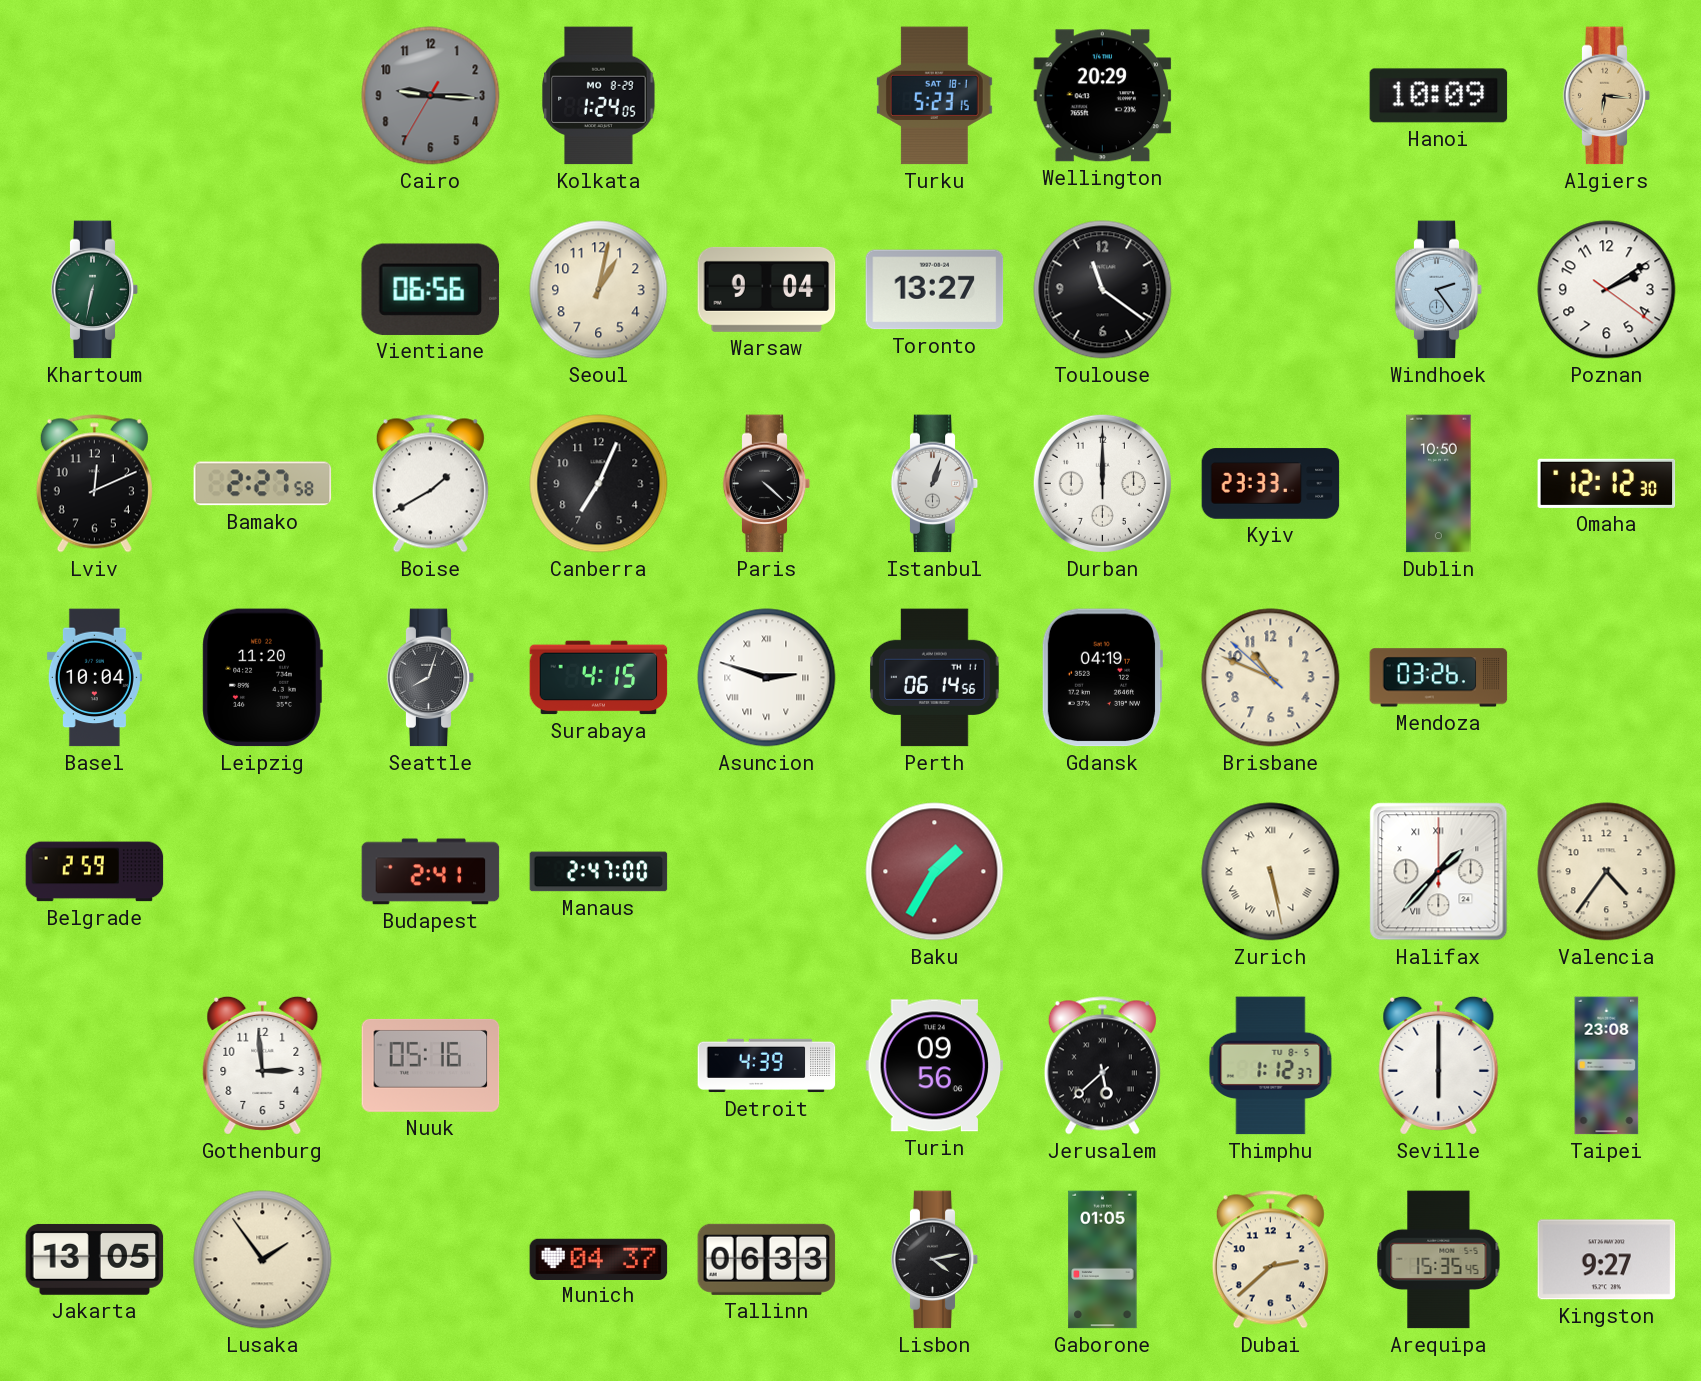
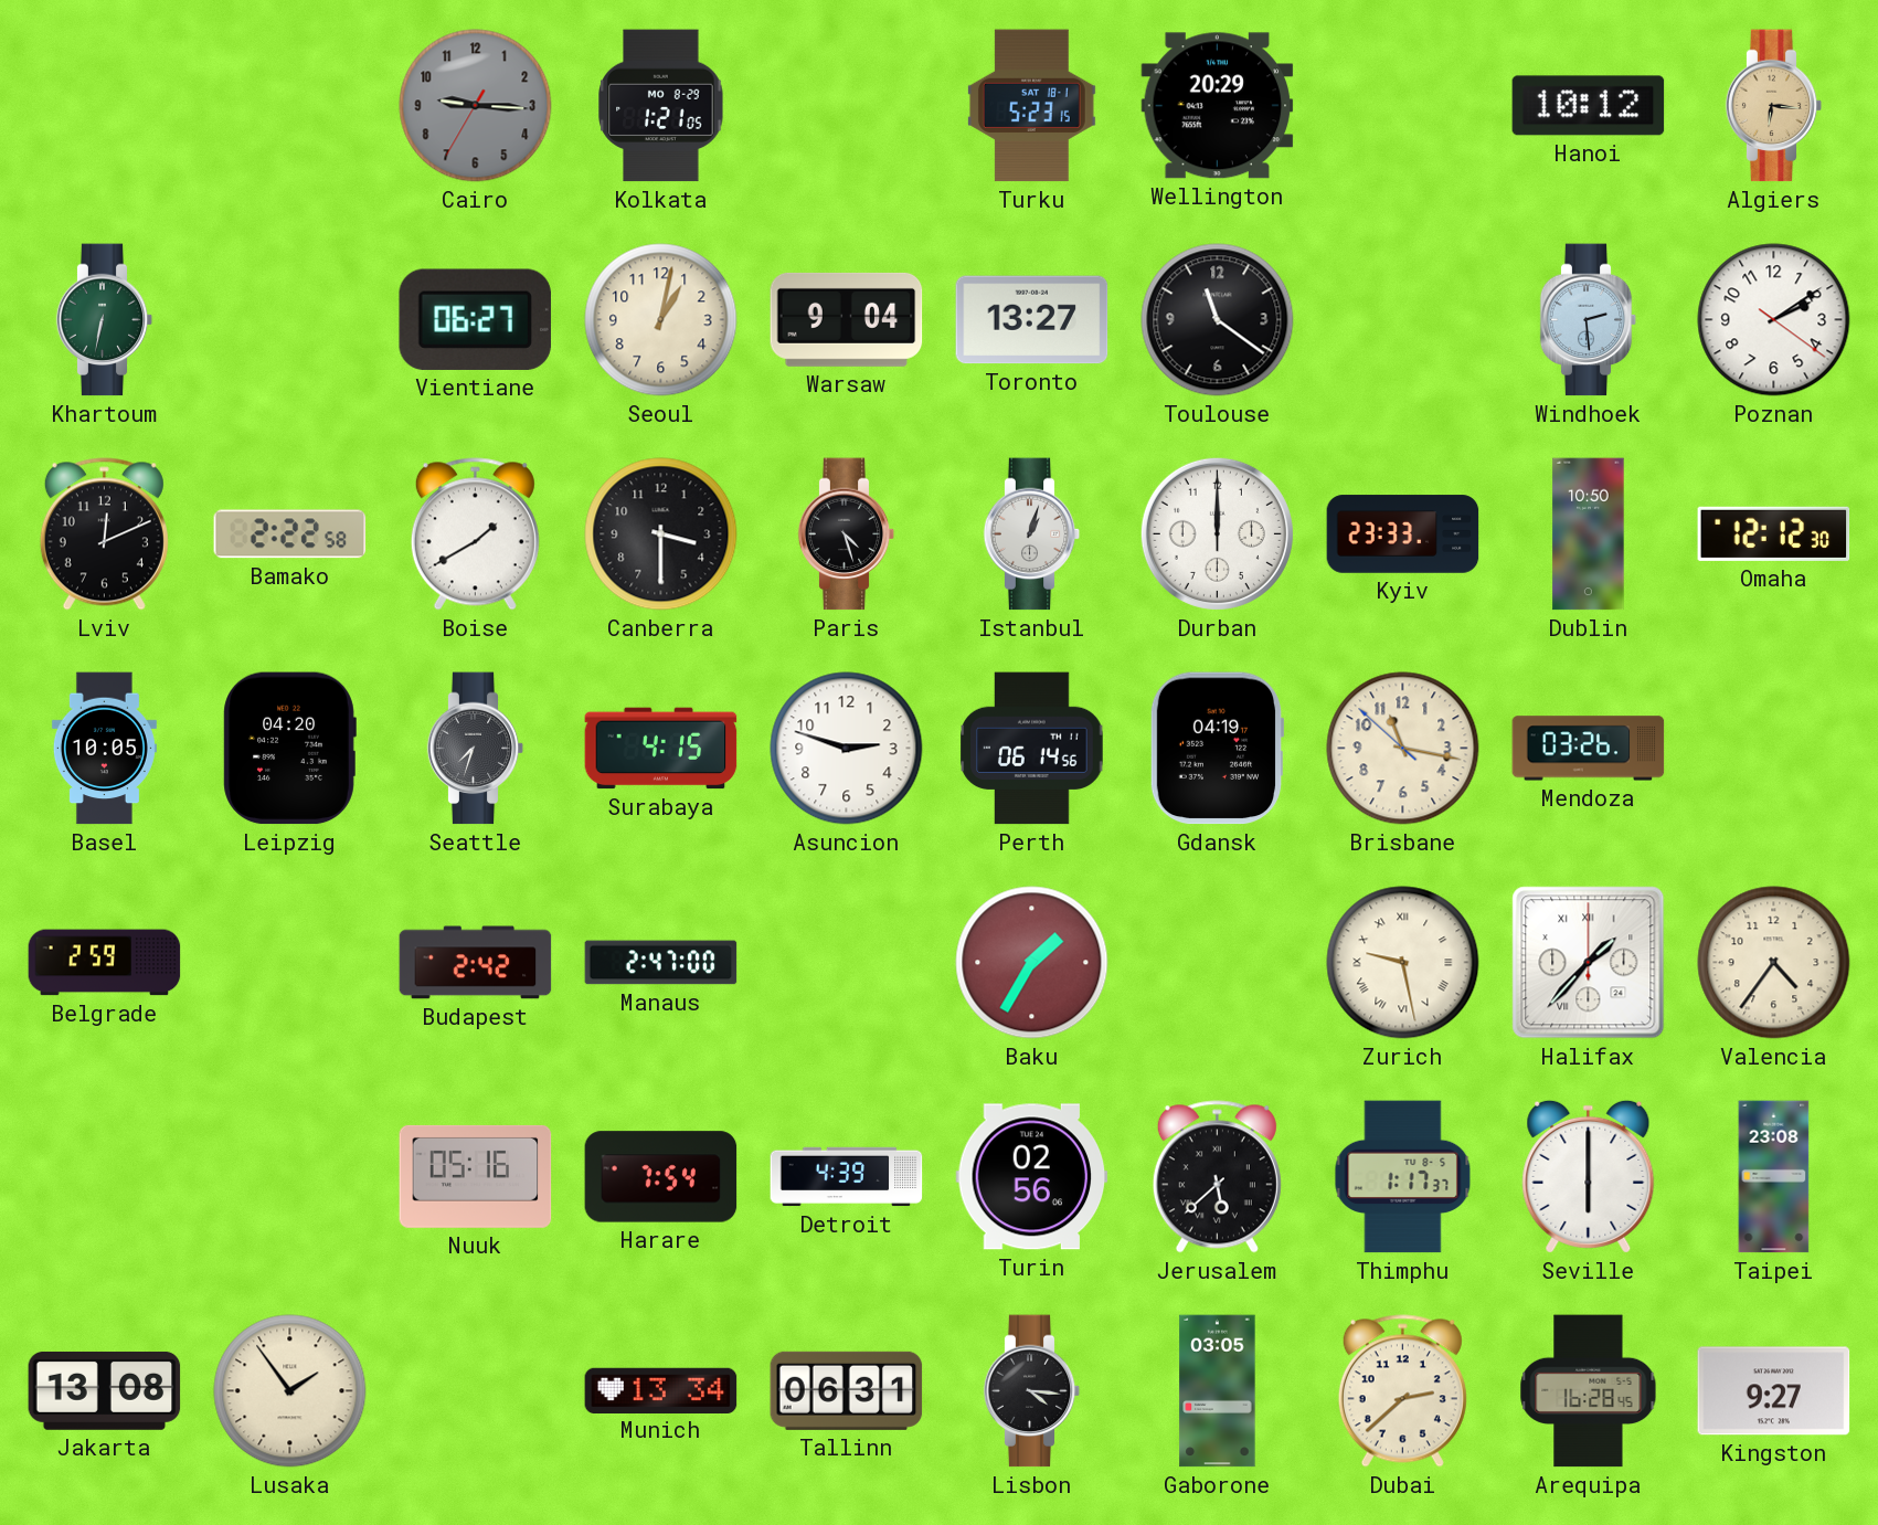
Kolkata: 1:24 -> 1:21 (661, 106)
Hanoi: 10:09 -> 10:12 (1589, 106)
Vientiane: 06:56 -> 06:27 (475, 319)
Windhoek: 2:24 -> 2:29 (1589, 320)
Bamako: 2:27 -> 2:22 (290, 534)
Canberra: 7:04 -> 3:30 (661, 534)
Paris: 4:22 -> 4:27 (847, 534)
Basel: 10:04 -> 10:05 (104, 749)
Leipzig: 11:20 -> 04:20 (289, 749)
Seattle: 8:03 -> 7:33 (476, 749)
Asuncion numerals: Roman -> Arabic (847, 749)
Brisbane: 10:48 -> 11:16 (1403, 749)
Budapest: 2:41 -> 2:42 (476, 963)
Zurich: 5:28 -> 9:28 (1403, 963)
Gothenburg: 2:59 -> none (263, 1065)
Harare: none -> 7:54 (661, 1177)
Turin: 09:56 -> 02:56 (1032, 1177)
Thimphu: 1:12 -> 1:17 (1403, 1177)
Jakarta: 13:05 -> 13:08 (105, 1390)
Munich: 04:37 -> 13:34 (661, 1390)
Tallinn: 06:33 -> 06:31 (847, 1390)
Lisbon: 4:13 -> 4:16 (1032, 1391)
Gaborone: 01:05 -> 03:05 (1218, 1391)
Arequipa: 15:35 -> 16:28 (1589, 1391)
